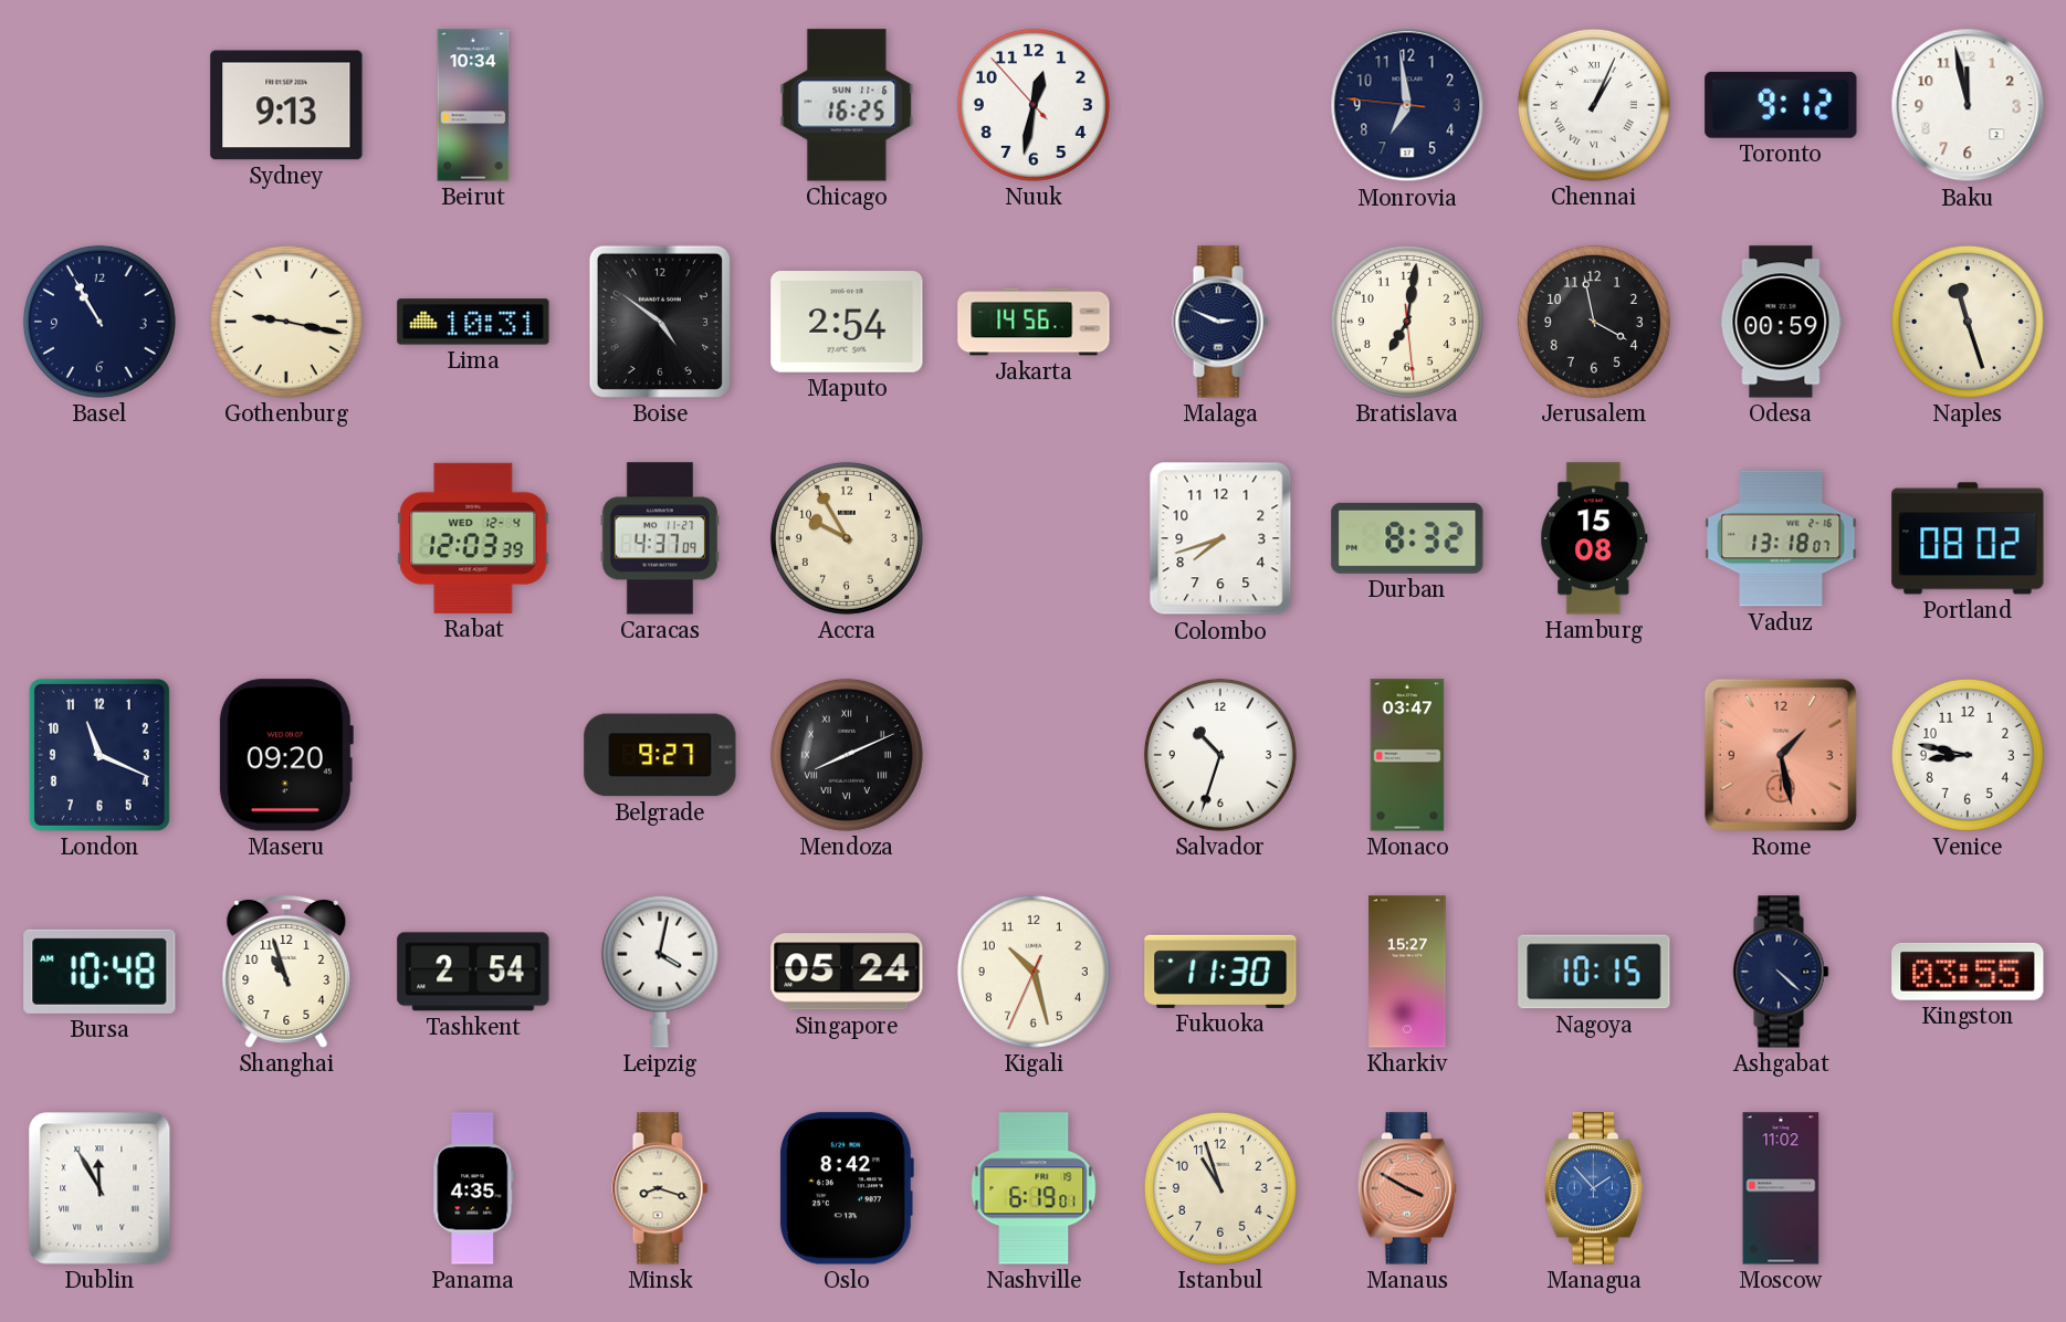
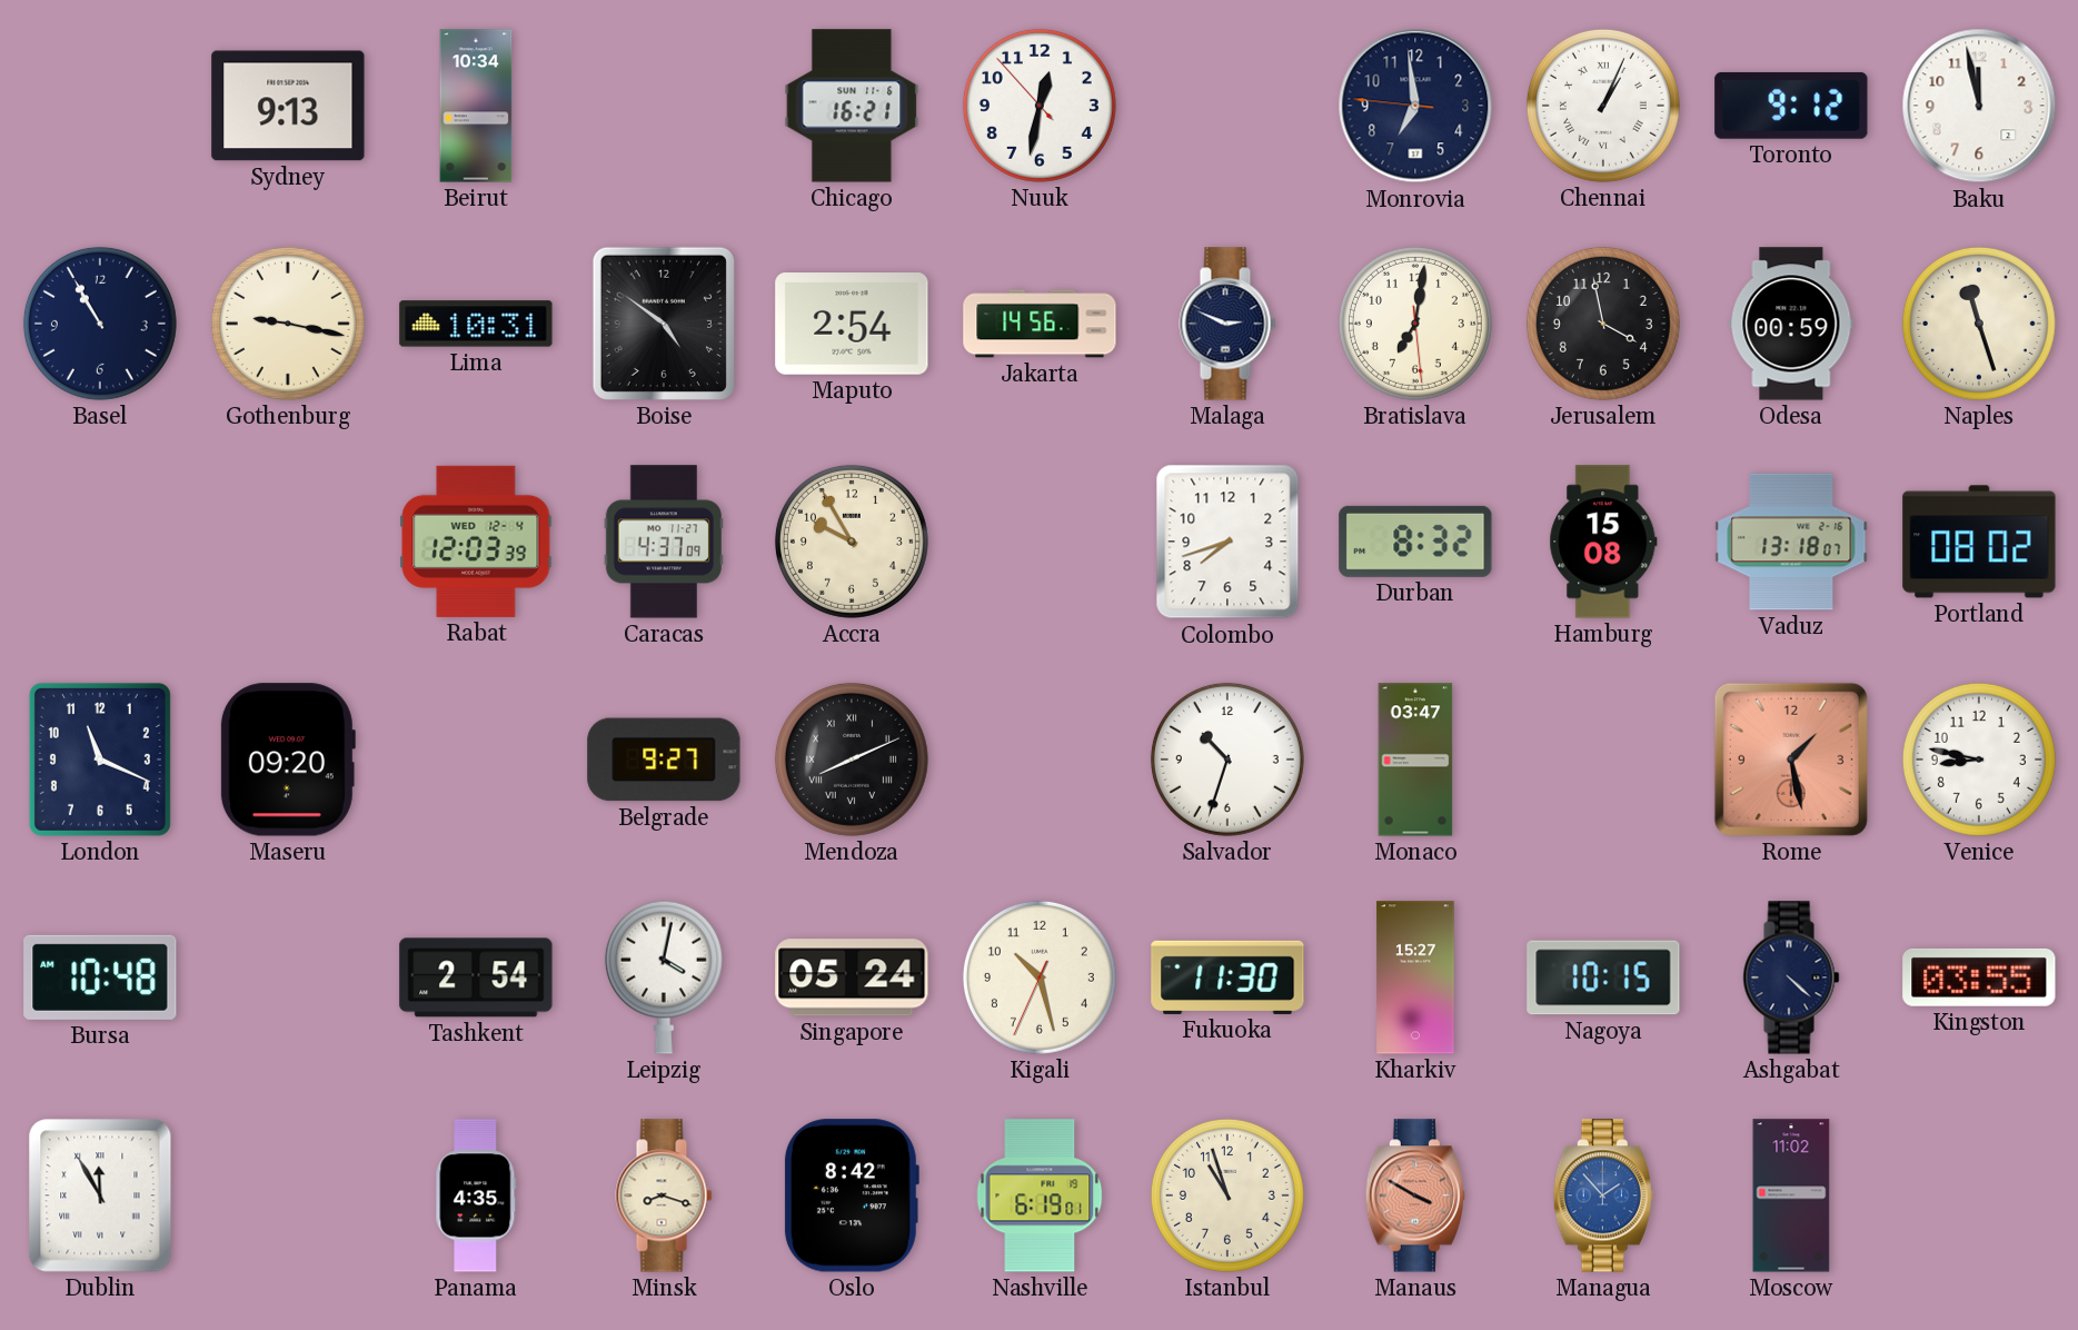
Chicago: 16:25 -> 16:21 (852, 106)
Shanghai: 10:57 -> none (286, 972)
